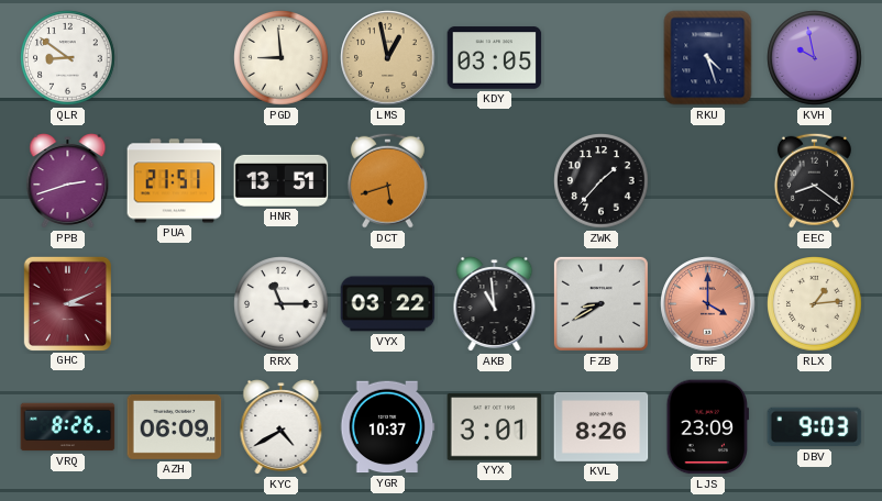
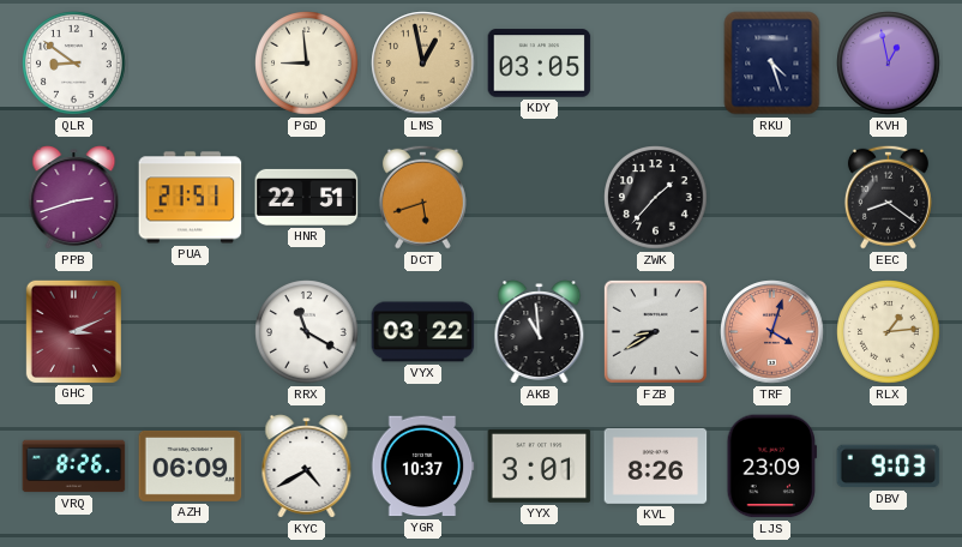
KVH: 9:58 -> 12:58 (889, 64)
HNR: 13:51 -> 22:51 (307, 197)
RRX: 11:15 -> 11:20 (307, 332)
TRF: 4:00 -> 4:03 (772, 332)
